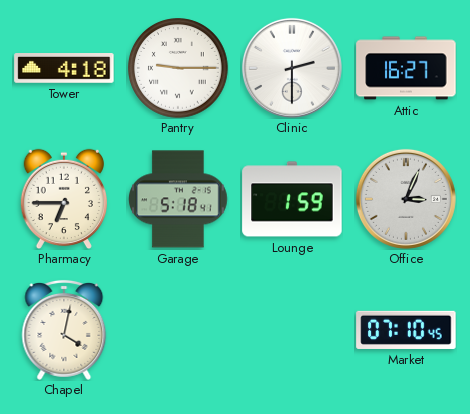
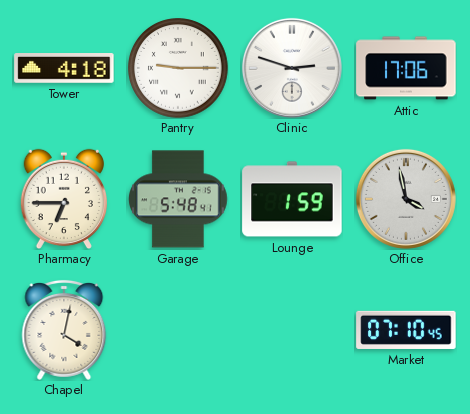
Clinic: 2:30 -> 2:48 (292, 68)
Attic: 16:27 -> 17:06 (406, 68)
Garage: 5:18 -> 5:48 (179, 199)
Office: 3:04 -> 3:58 (406, 199)
